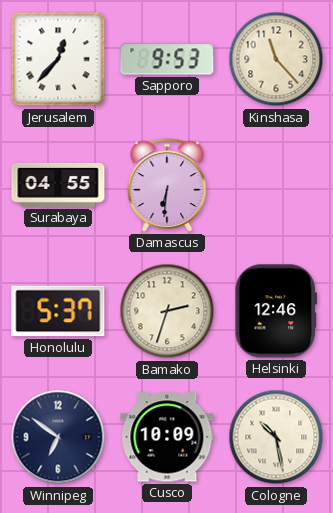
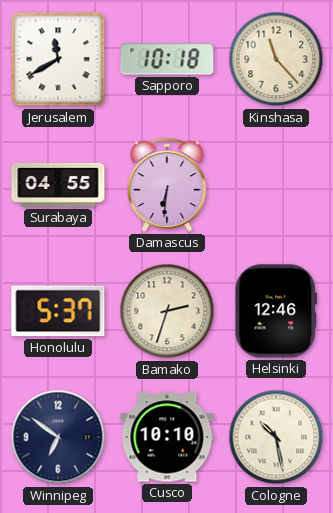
Jerusalem: 12:37 -> 11:40 (58, 59)
Sapporo: 9:53 -> 10:18 (167, 59)
Cusco: 10:09 -> 10:10 (167, 437)
